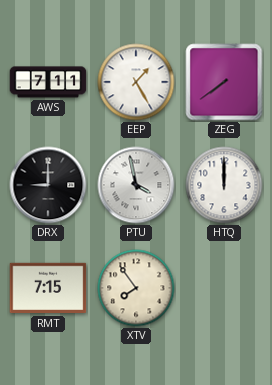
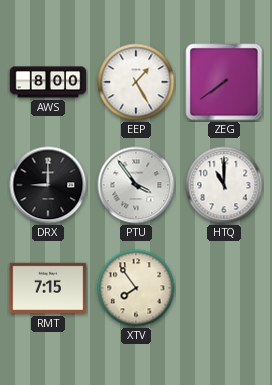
AWS: 7:11 -> 8:00 (48, 82)
PTU: 3:58 -> 3:54 (136, 185)
HTQ: 12:00 -> 11:00 (224, 185)
